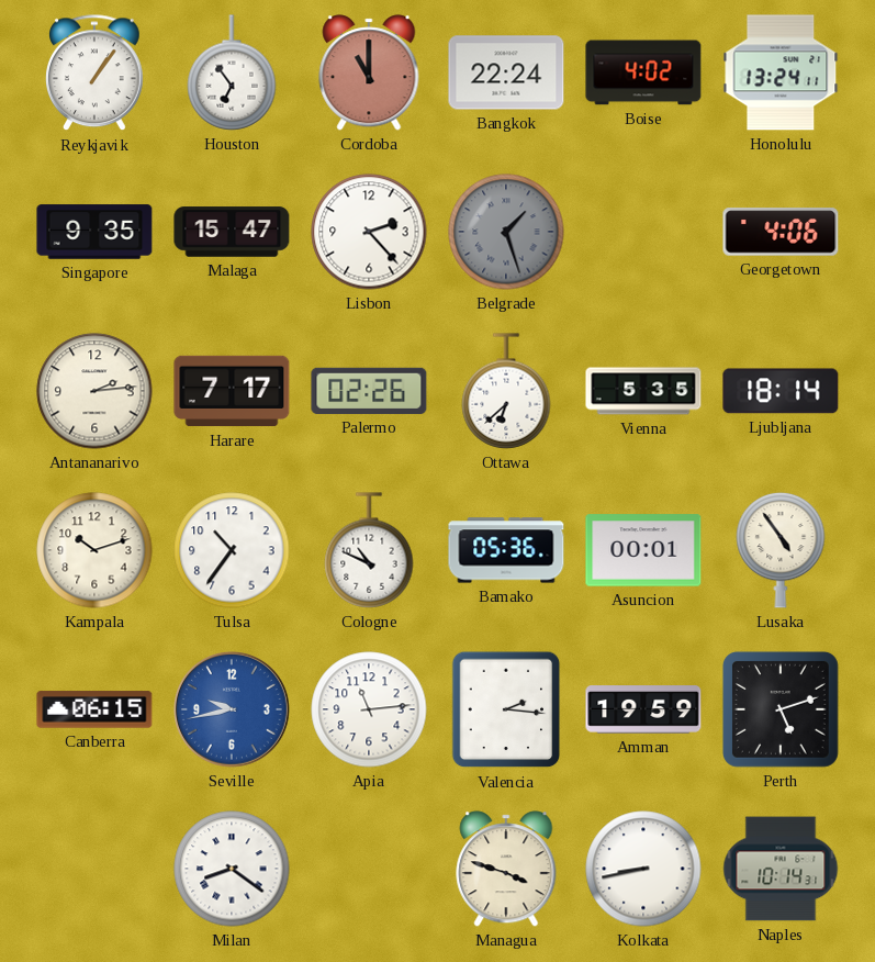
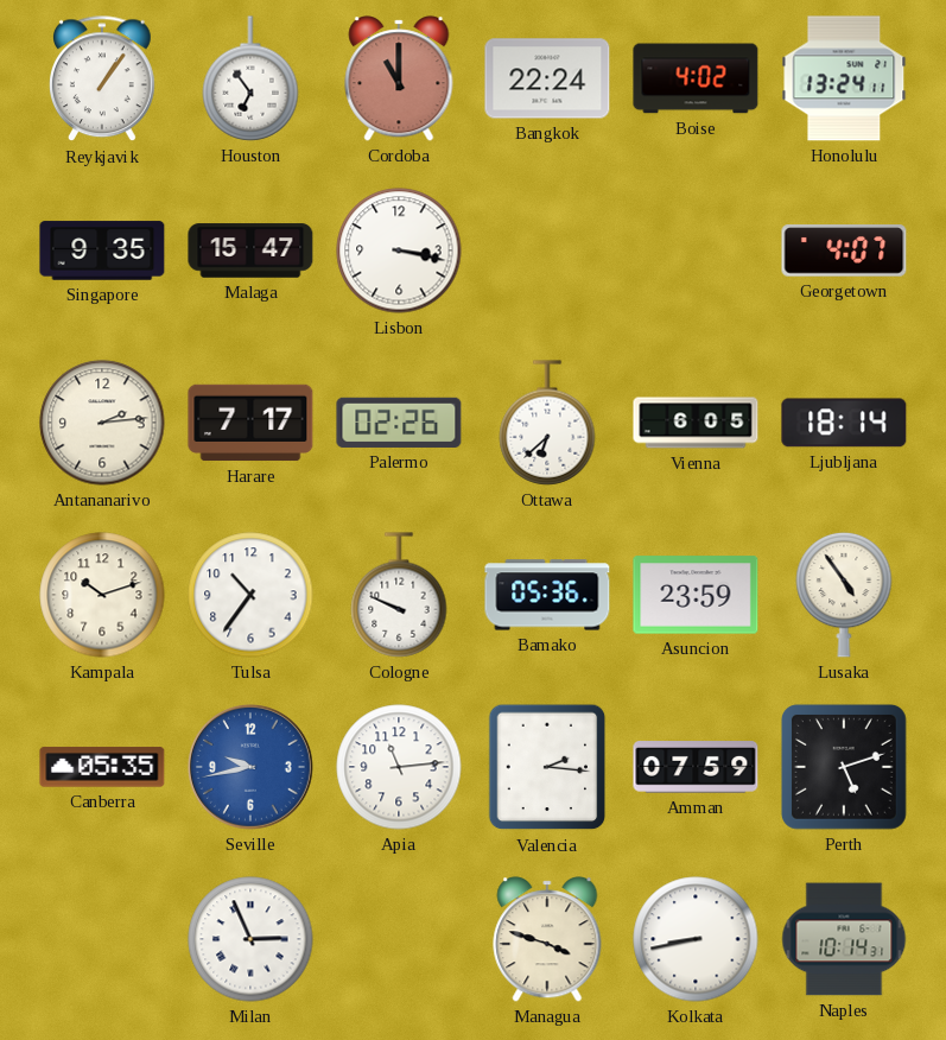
Lisbon: 2:23 -> 3:17 (399, 251)
Belgrade: 1:27 -> none (506, 232)
Georgetown: 4:06 -> 4:07 (844, 251)
Vienna: 5:35 -> 6:05 (696, 423)
Cologne: 10:49 -> 9:49 (399, 595)
Asuncion: 00:01 -> 23:59 (696, 595)
Canberra: 06:15 -> 05:35 (102, 767)
Amman: 19:59 -> 07:59 (696, 767)
Milan: 8:21 -> 2:56 (250, 939)
